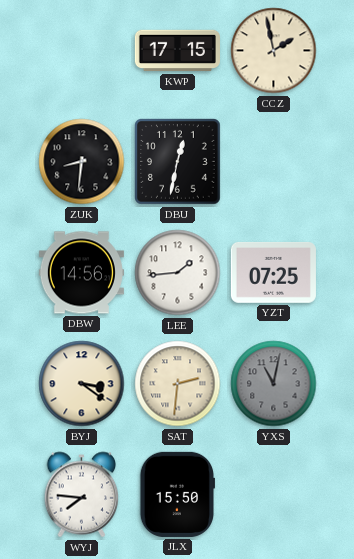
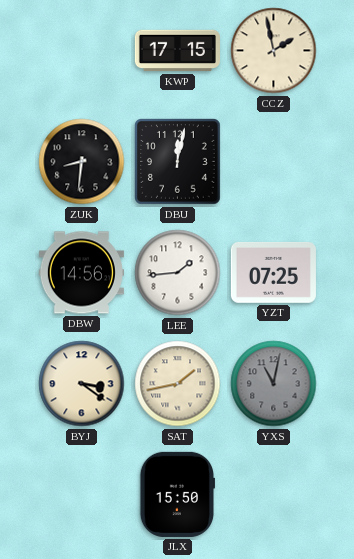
DBU: 12:32 -> 12:02 (178, 162)
SAT: 2:31 -> 1:43 (178, 384)
WYJ: 7:46 -> none (82, 495)
